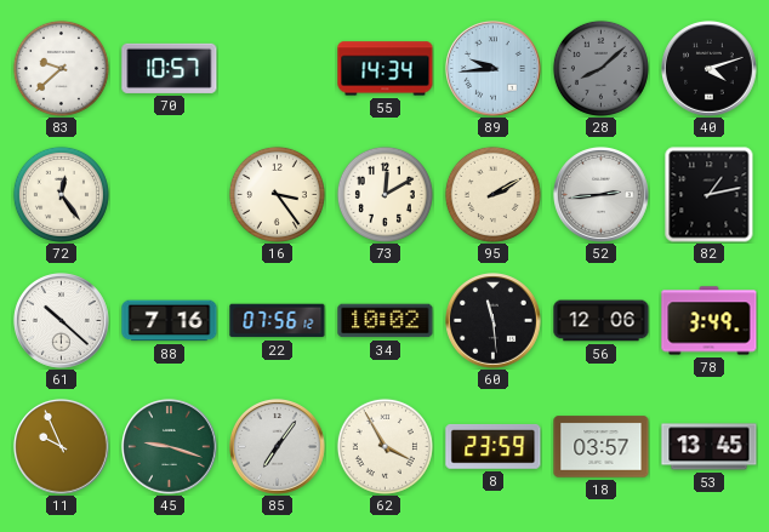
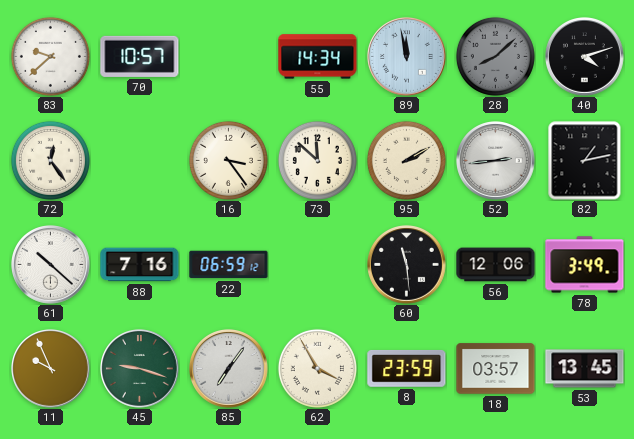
89: 9:44 -> 11:58 (407, 57)
73: 12:10 -> 11:52 (317, 160)
22: 07:56 -> 06:59 (229, 265)
34: 10:02 -> none (386, 321)
